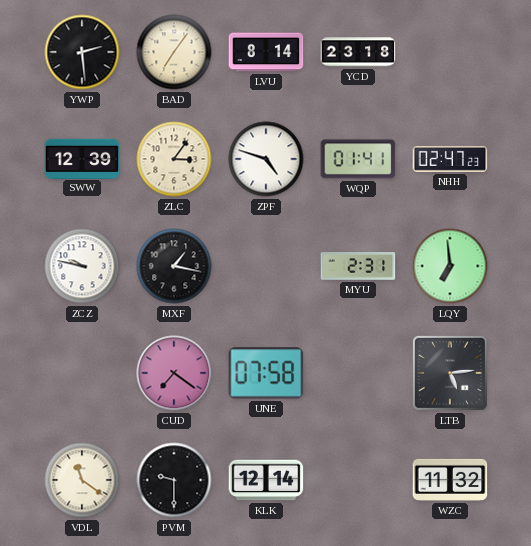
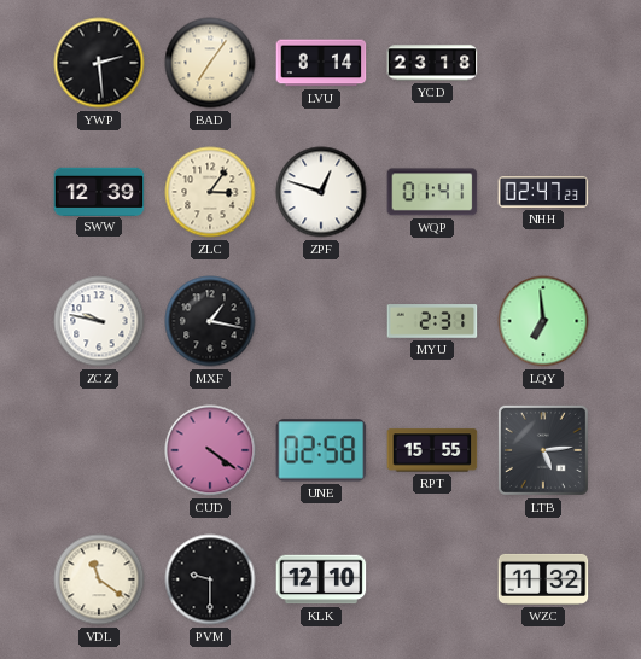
ZPF: 4:48 -> 12:48 (321, 192)
CUD: 7:21 -> 4:21 (210, 450)
UNE: 07:58 -> 02:58 (321, 450)
RPT: none -> 15:55 (432, 450)
KLK: 12:14 -> 12:10 (321, 579)
